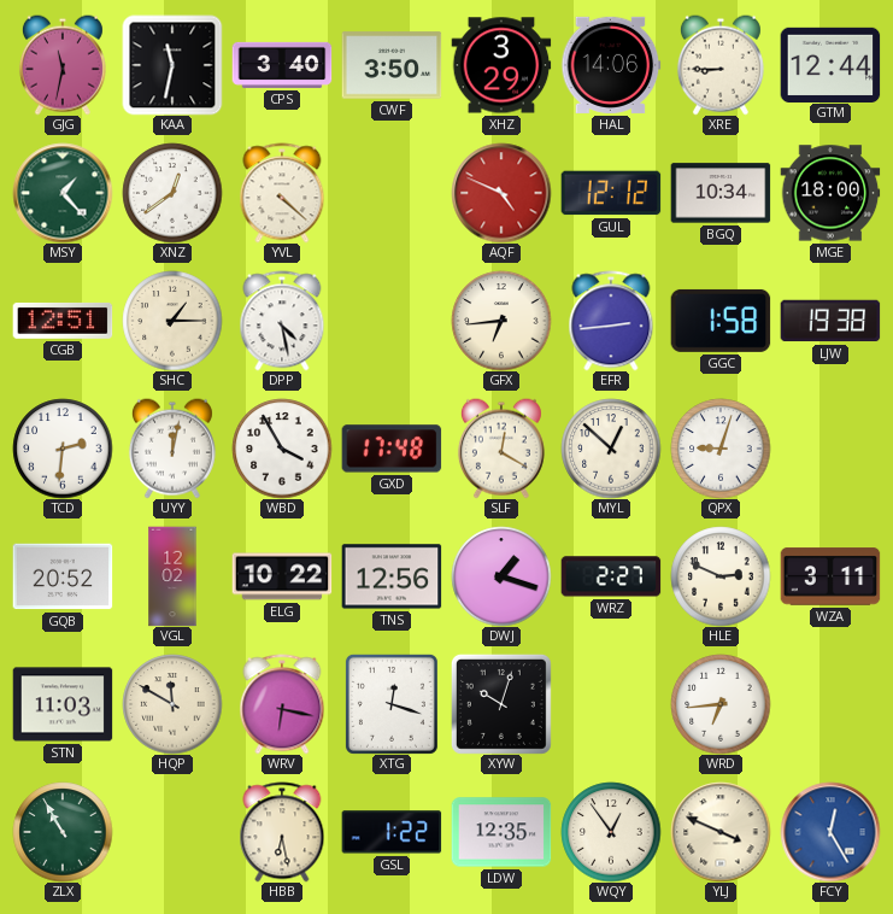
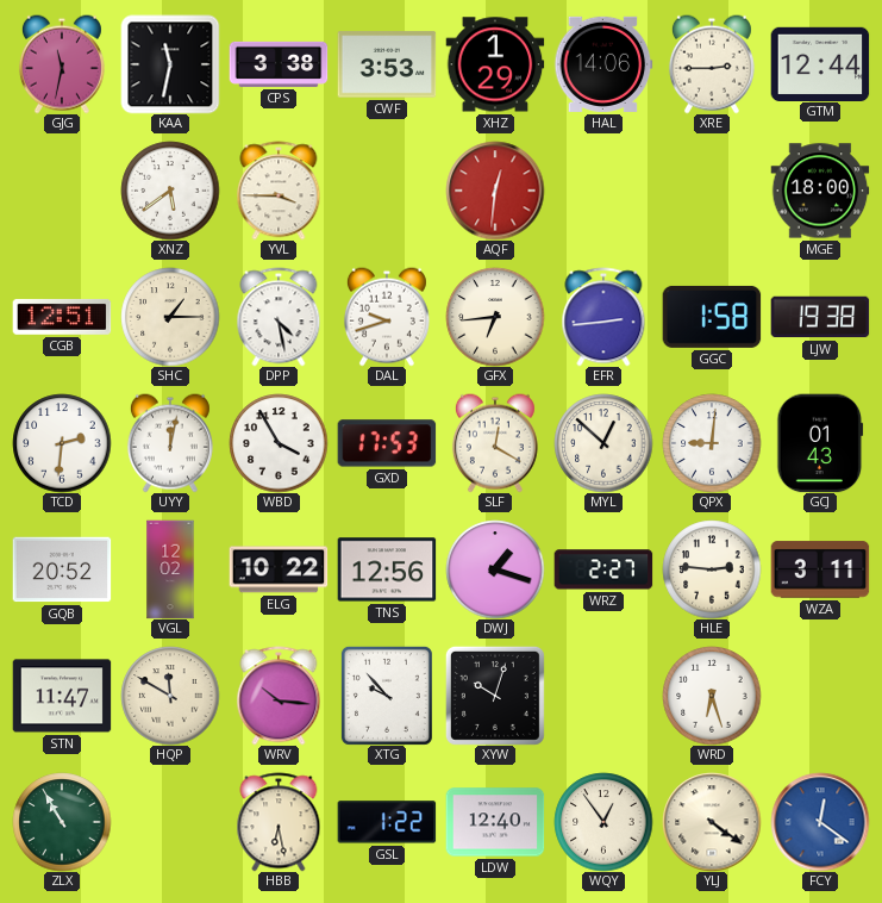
CPS: 3:40 -> 3:38 (279, 64)
CWF: 3:50 -> 3:53 (387, 64)
XHZ: 3:29 -> 1:29 (495, 64)
XRE: 8:45 -> 2:45 (712, 64)
MSY: 1:23 -> none (63, 193)
XNZ: 12:39 -> 5:39 (170, 191)
YVL: 4:22 -> 3:45 (279, 191)
AQF: 4:49 -> 12:31 (495, 191)
GUL: 12:12 -> none (611, 193)
BGQ: 10:34 -> none (721, 193)
DAL: none -> 9:42 (387, 317)
GXD: 17:48 -> 17:53 (387, 443)
QPX: 9:03 -> 9:01 (712, 443)
GCJ: none -> 01:43 (820, 443)
HLE: 2:49 -> 2:46 (712, 569)
STN: 11:03 -> 11:47 (62, 696)
WRV: 6:17 -> 10:16 (279, 696)
XTG: 12:18 -> 9:53 (387, 696)
WRD: 6:44 -> 6:27 (712, 696)
LDW: 12:35 -> 12:40 (495, 822)
YLJ: 3:49 -> 4:21 (712, 822)
FCY: 12:25 -> 12:21 (820, 822)
